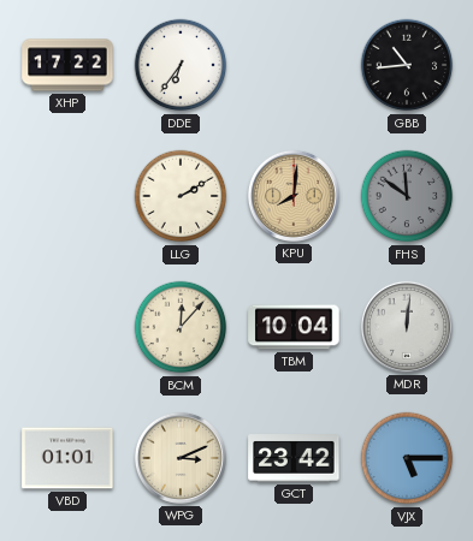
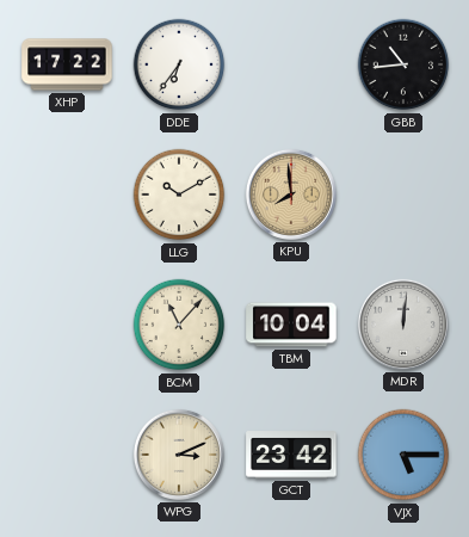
LLG: 2:10 -> 10:10 (179, 195)
KPU: 8:01 -> 7:59 (291, 195)
FHS: 11:51 -> none (407, 196)
BCM: 12:07 -> 11:07 (179, 325)
VBD: 01:01 -> none (67, 458)
